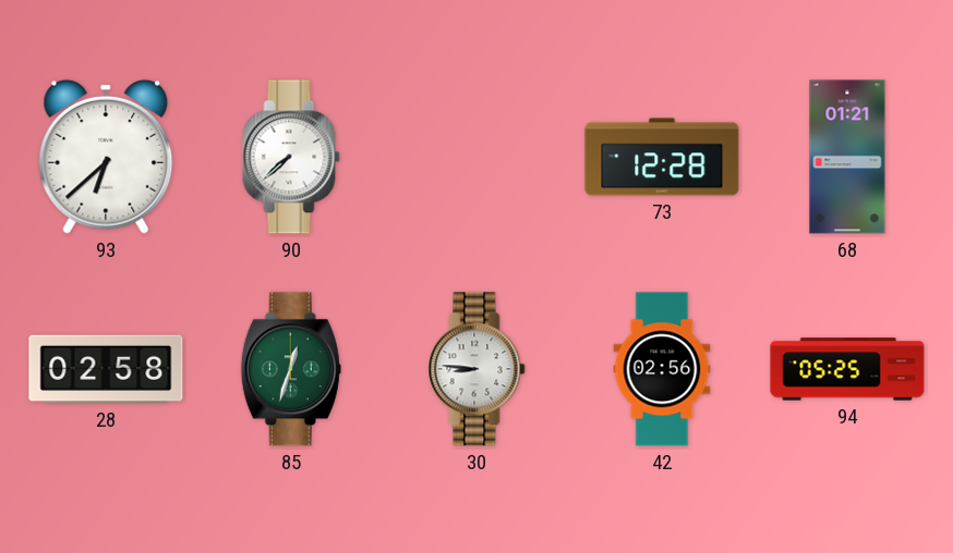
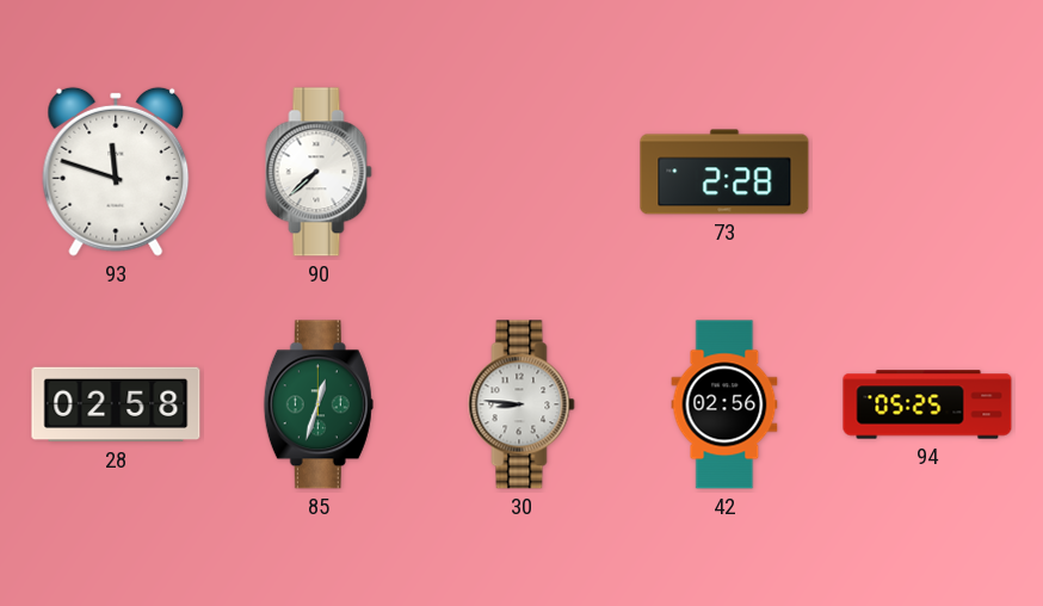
93: 6:38 -> 11:48 (116, 172)
73: 12:28 -> 2:28 (724, 172)
68: 01:21 -> none (847, 157)
